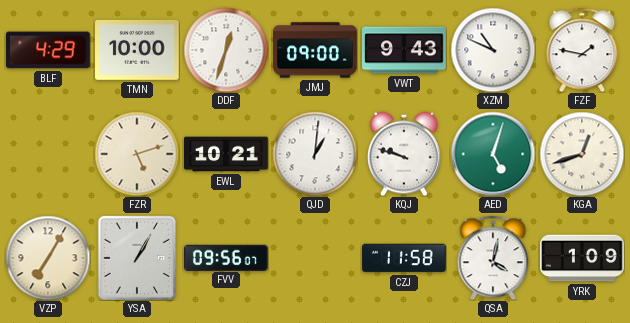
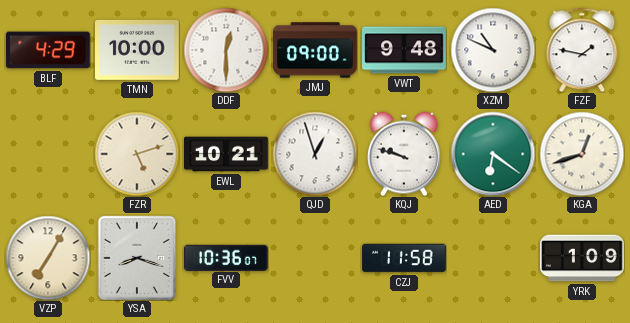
DDF: 12:33 -> 12:30 (226, 50)
VWT: 9:43 -> 9:48 (404, 50)
QJD: 1:01 -> 12:57 (315, 154)
AED: 5:03 -> 6:21 (493, 154)
YSA: 1:05 -> 8:18 (137, 258)
FVV: 09:56 -> 10:36 (227, 257)
QSA: 4:02 -> none (493, 258)
